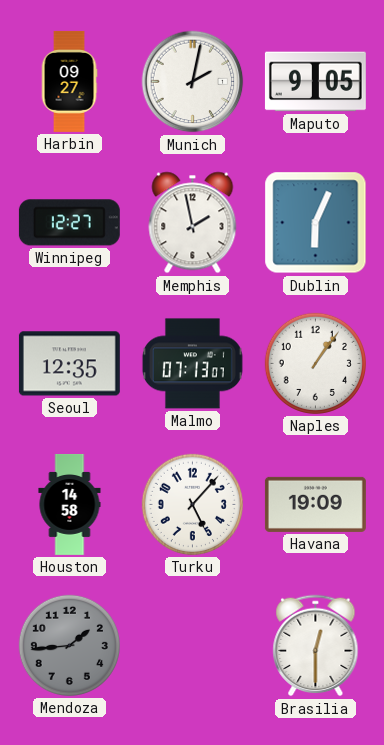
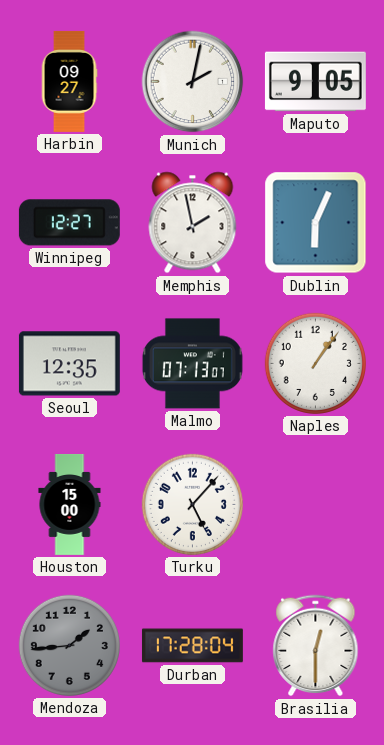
Houston: 14:58 -> 15:00 (70, 504)
Havana: 19:09 -> none (315, 504)
Durban: none -> 17:28 (192, 646)
